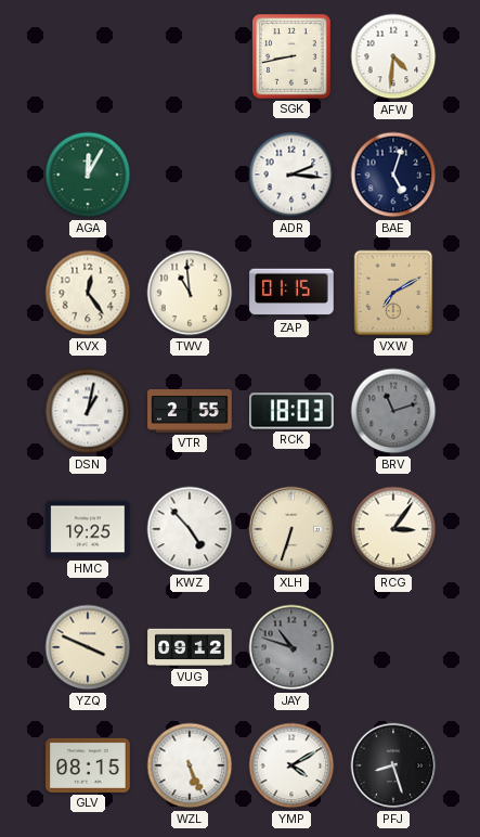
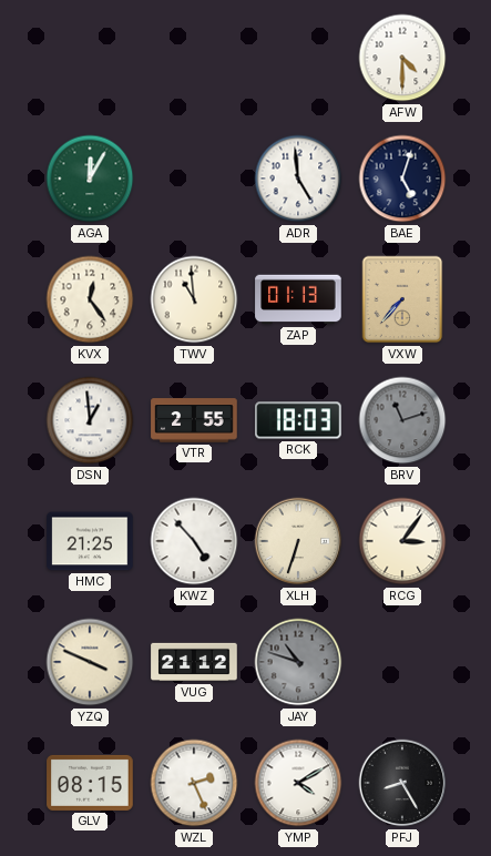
SGK: 8:43 -> none (291, 56)
AFW: 4:31 -> 4:30 (402, 58)
ADR: 2:16 -> 4:59 (298, 179)
ZAP: 01:15 -> 01:13 (298, 299)
VXW: 7:10 -> 7:37 (402, 299)
DSN: 1:02 -> 12:59 (90, 420)
HMC: 19:25 -> 21:25 (90, 541)
VUG: 09:12 -> 21:12 (194, 662)
WZL: 5:26 -> 2:26 (194, 783)
PFJ: 8:27 -> 8:25 (402, 783)
